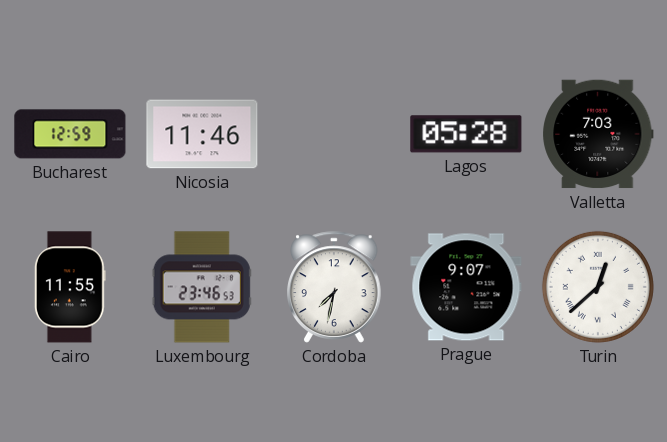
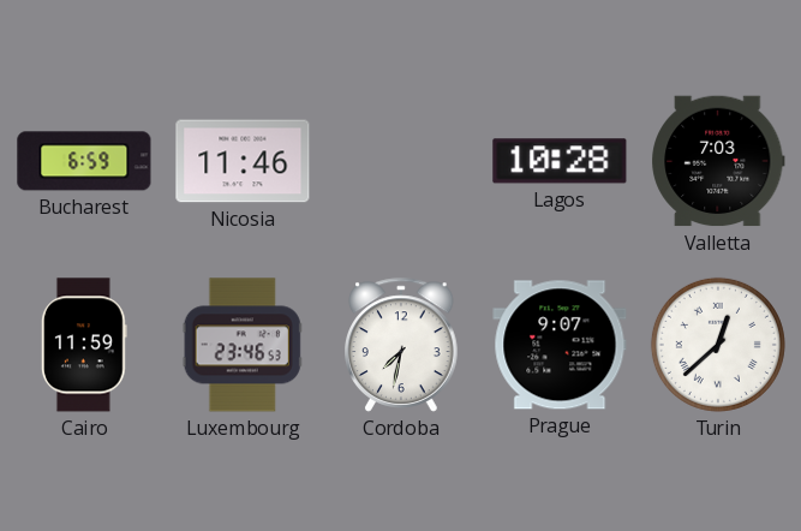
Bucharest: 12:59 -> 6:59 (84, 161)
Lagos: 05:28 -> 10:28 (560, 161)
Cairo: 11:55 -> 11:59 (84, 345)
